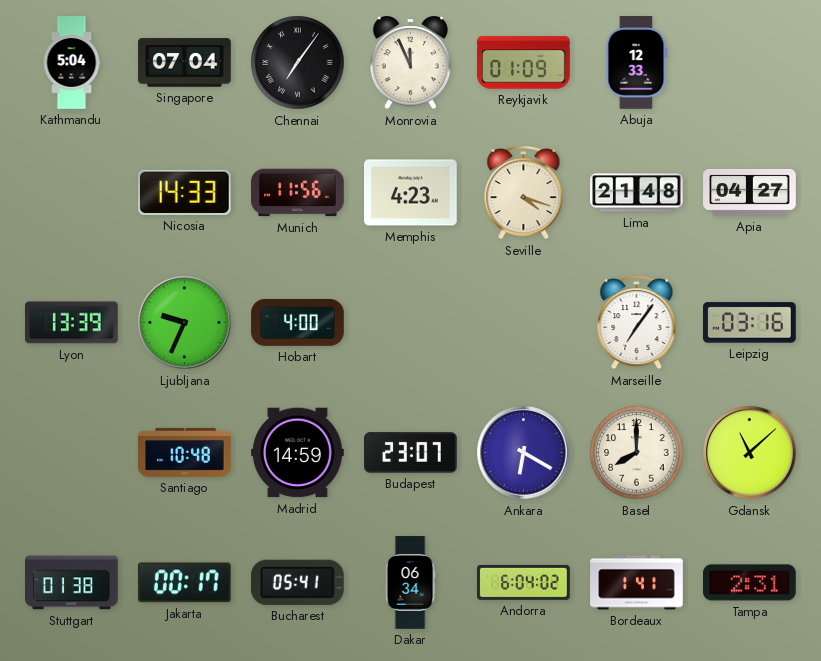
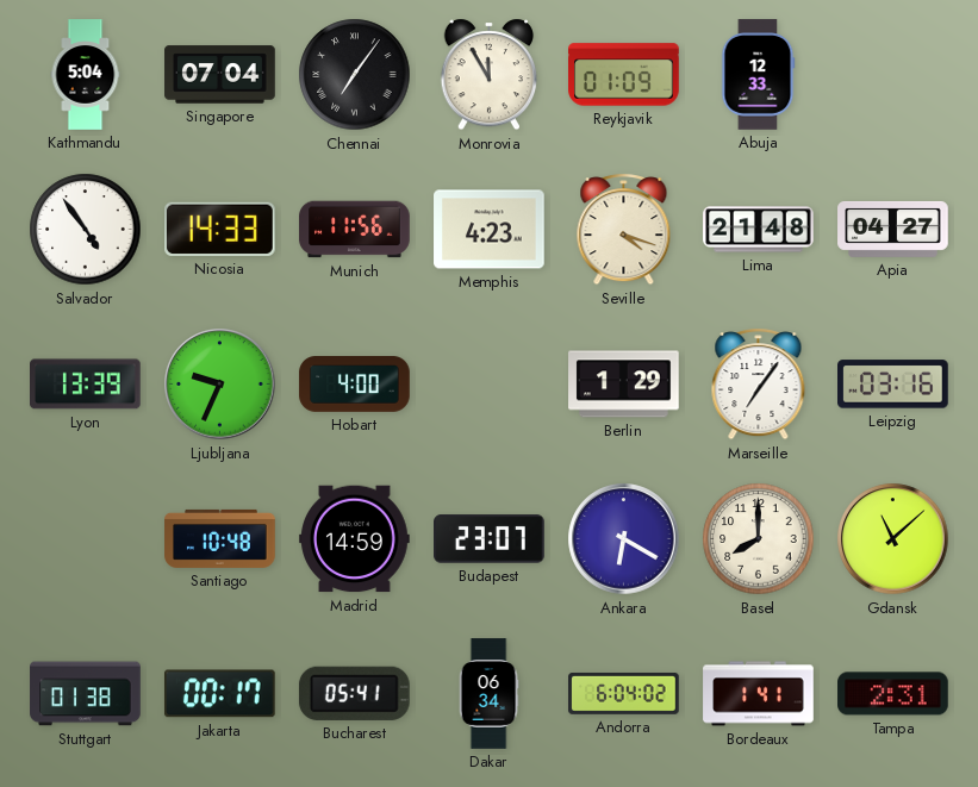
Monrovia: 11:56 -> 11:55 (490, 75)
Salvador: none -> 4:54 (86, 230)
Berlin: none -> 1:29 (624, 385)
